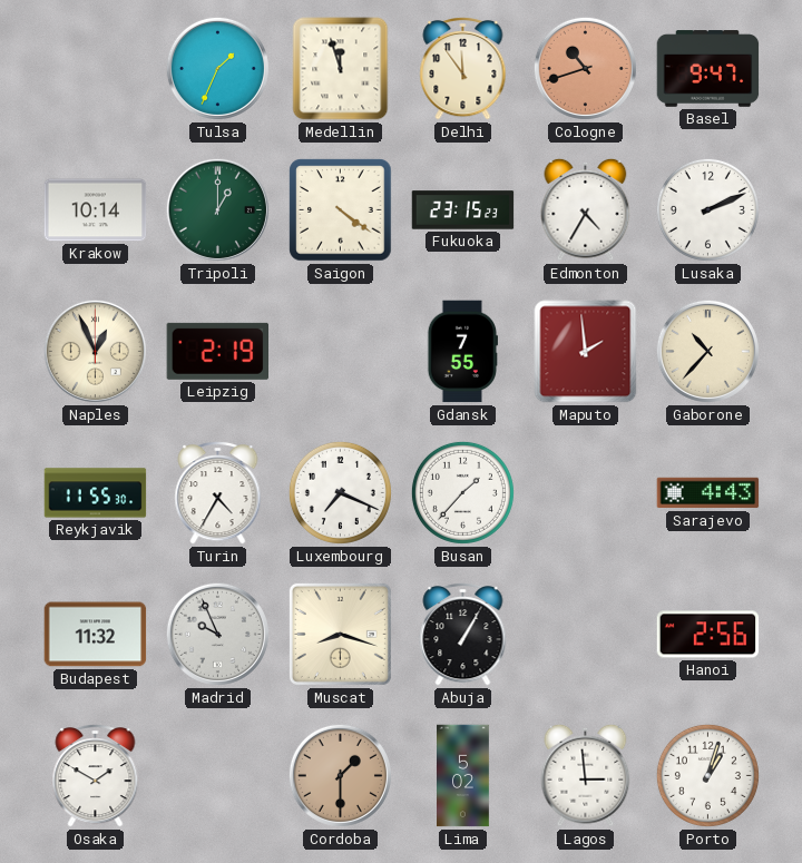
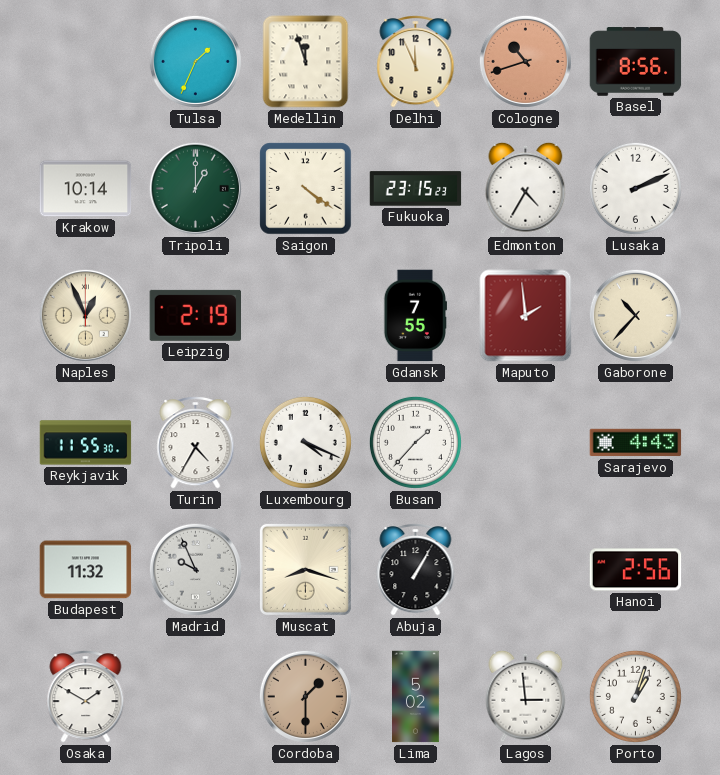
Delhi: 11:54 -> 11:56 (416, 61)
Basel: 9:47 -> 8:56 (636, 62)
Luxembourg: 7:19 -> 4:19 (305, 442)
